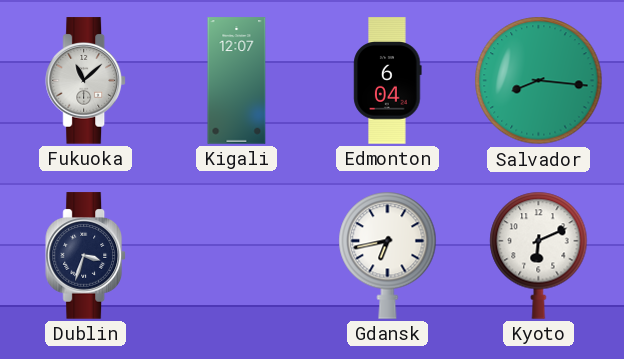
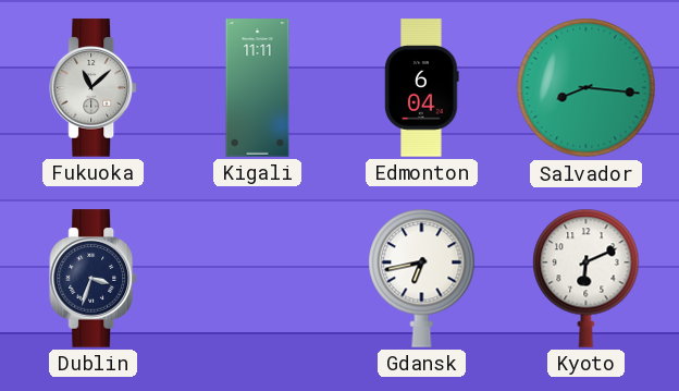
Kigali: 12:07 -> 11:11 (258, 88)
